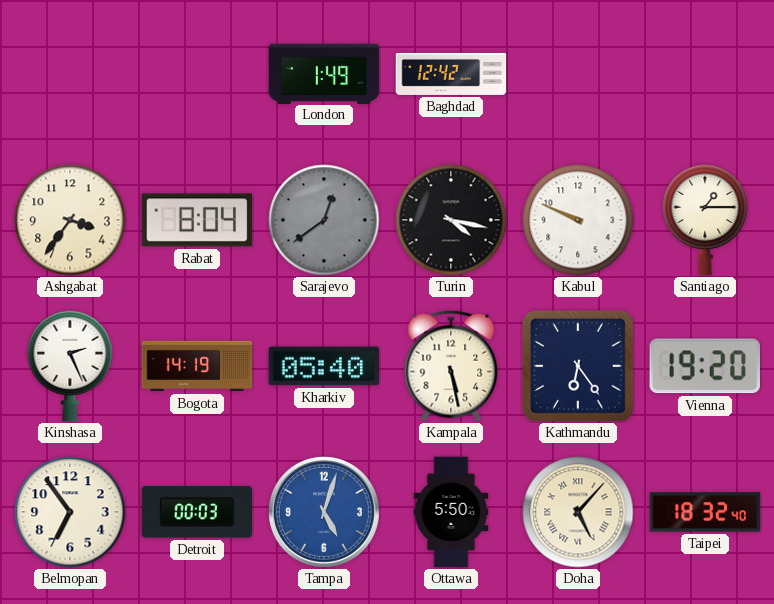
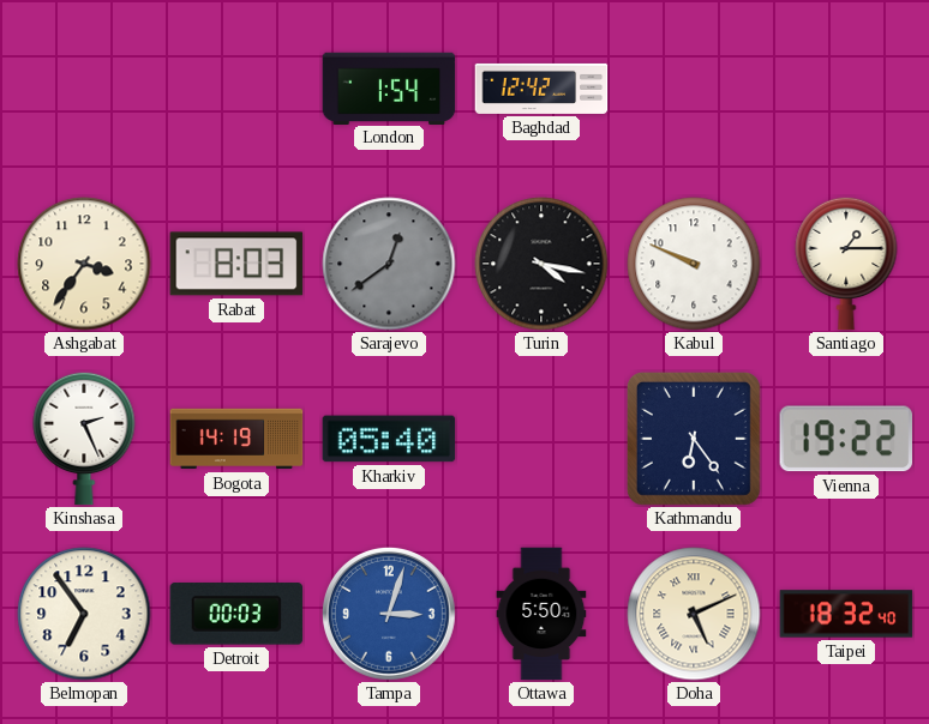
London: 1:49 -> 1:54 (389, 88)
Rabat: 8:04 -> 8:03 (236, 264)
Kampala: 5:28 -> none (451, 366)
Vienna: 19:20 -> 19:22 (845, 439)
Tampa: 5:03 -> 3:03 (390, 615)
Doha: 5:07 -> 5:11 (694, 614)
